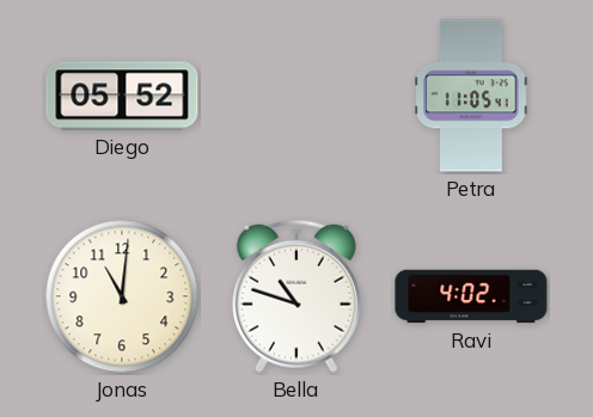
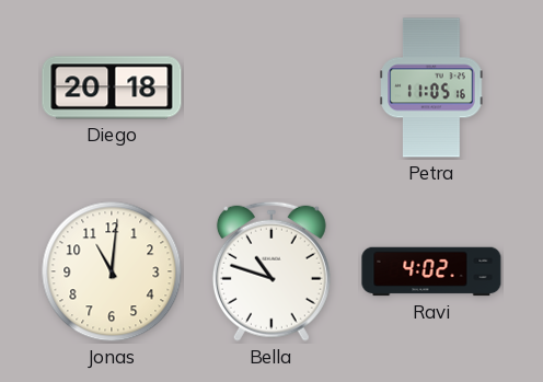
Diego: 05:52 -> 20:18 (112, 88)
Petra: 11:05:41 -> 11:05:16 (431, 88)
